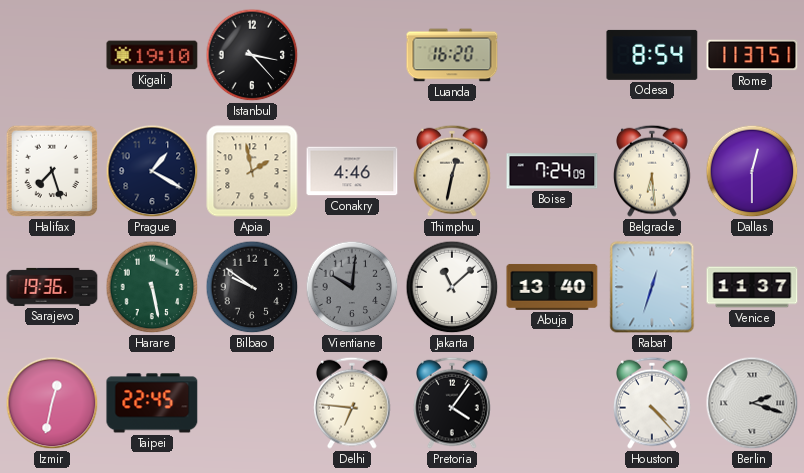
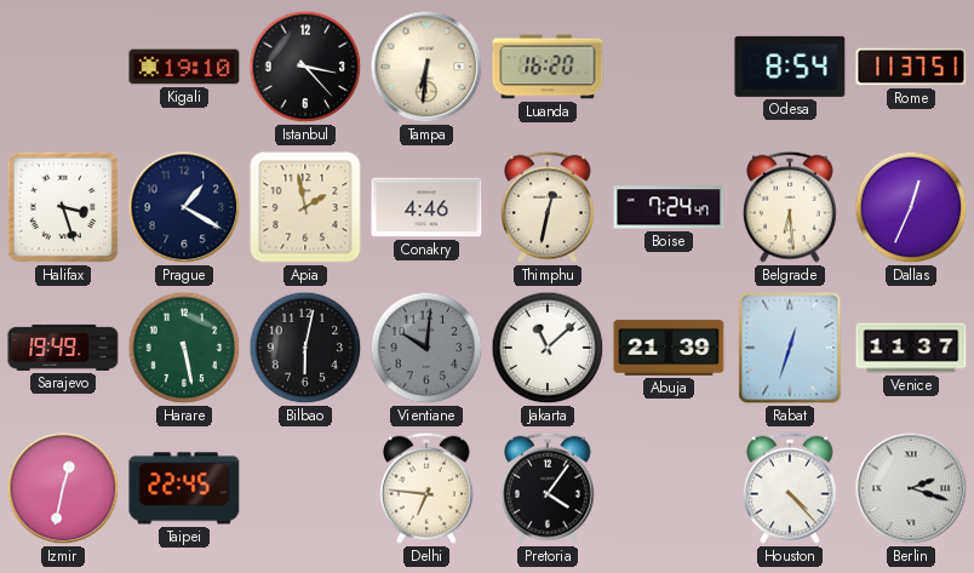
Tampa: none -> 6:31 (426, 67)
Halifax: 7:27 -> 3:27 (63, 207)
Boise: 7:24:09 -> 7:24:47 (669, 207)
Dallas: 12:30 -> 12:34 (911, 207)
Sarajevo: 19:36 -> 19:49 (63, 348)
Bilbao: 9:51 -> 6:02 (305, 348)
Abuja: 13:40 -> 21:39 (669, 348)
